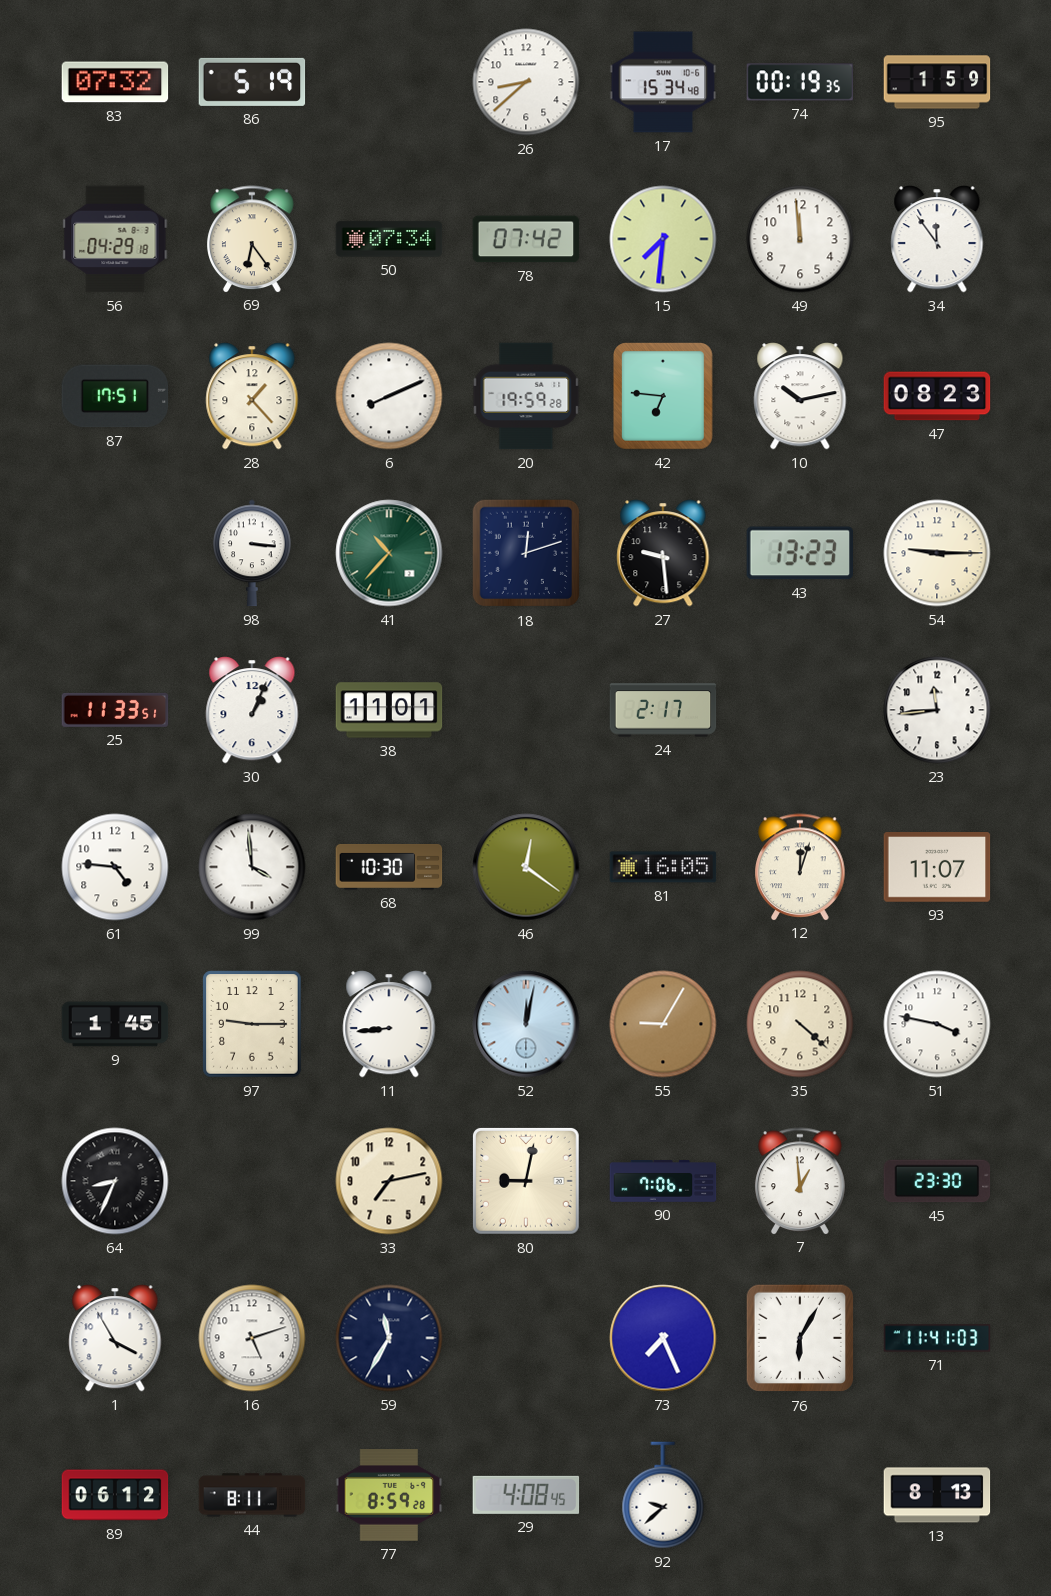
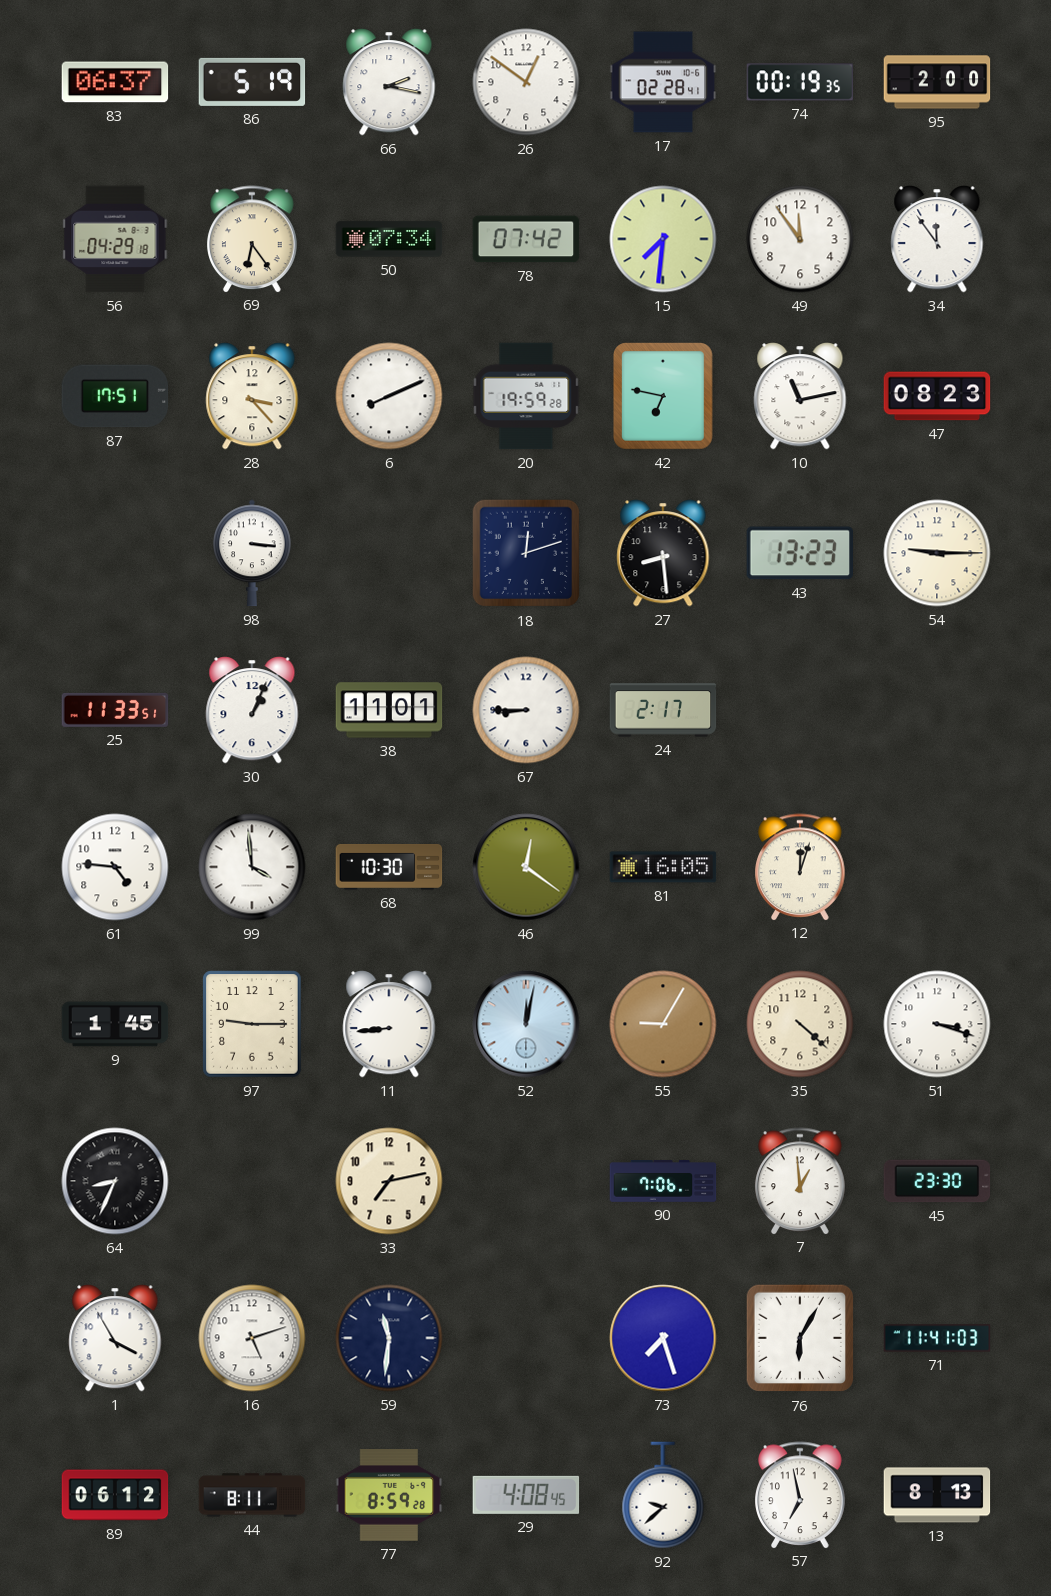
83: 07:32 -> 06:37 (115, 82)
66: none -> 2:17 (389, 82)
26: 8:38 -> 12:51 (526, 82)
17: 15:34 -> 02:28 (663, 82)
95: 1:59 -> 2:00 (937, 82)
49: 11:59 -> 11:54 (800, 239)
28: 1:23 -> 3:23 (252, 396)
42: 6:46 -> 6:47 (664, 397)
10: 10:13 -> 11:13 (800, 396)
41: 10:37 -> none (389, 553)
27: 9:29 -> 8:29 (663, 553)
67: none -> 8:45 (526, 710)
23: 11:44 -> none (937, 710)
93: 11:07 -> none (937, 868)
51: 3:47 -> 3:18 (937, 1024)
80: 9:02 -> none (527, 1182)
59: 11:35 -> 11:31 (389, 1338)
73: 7:26 -> 7:27 (663, 1338)
57: none -> 6:58 (800, 1495)
